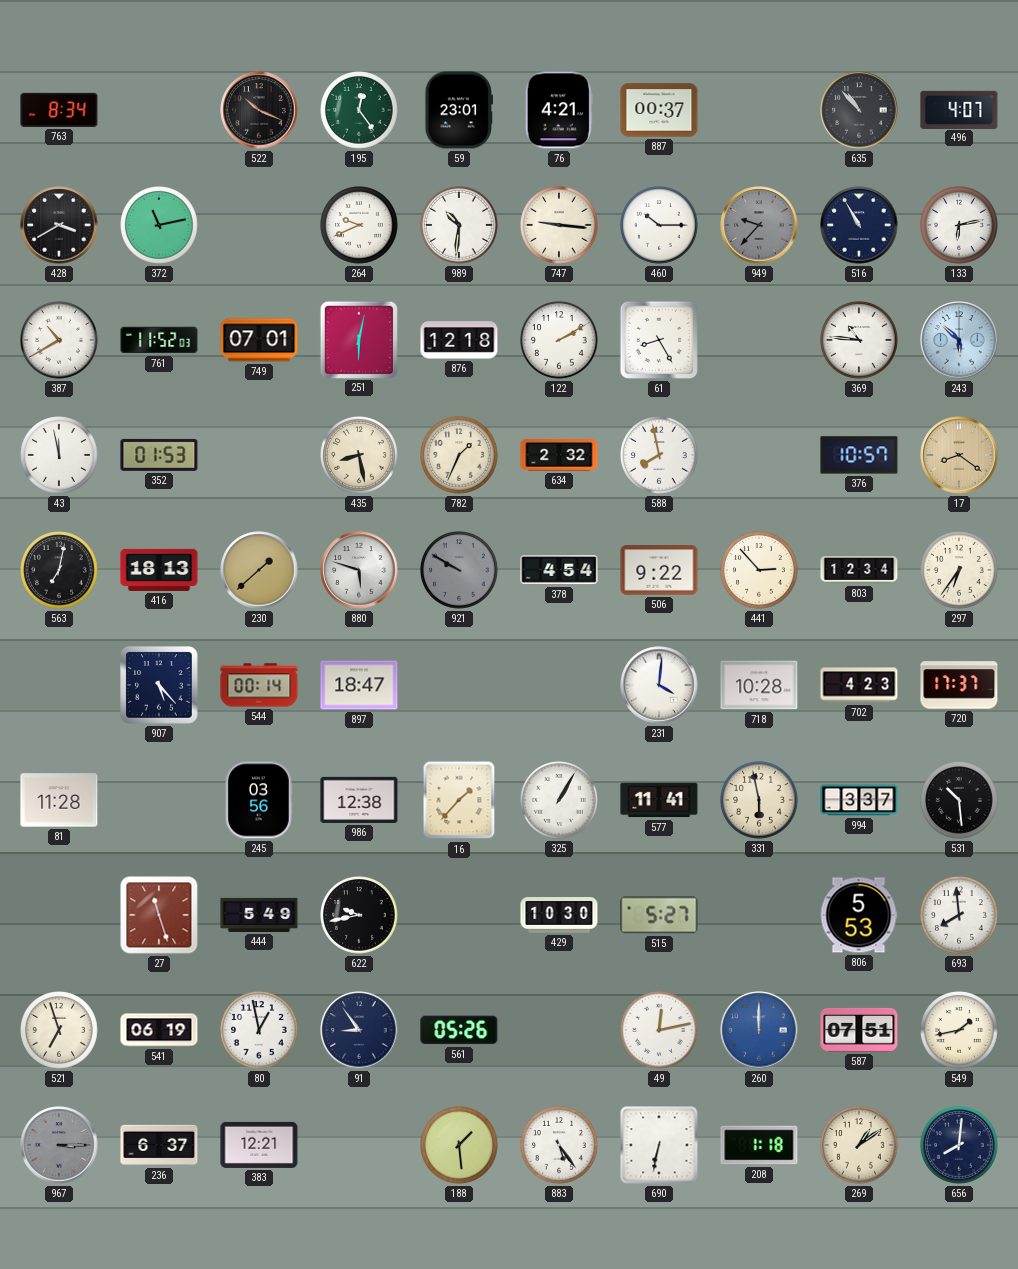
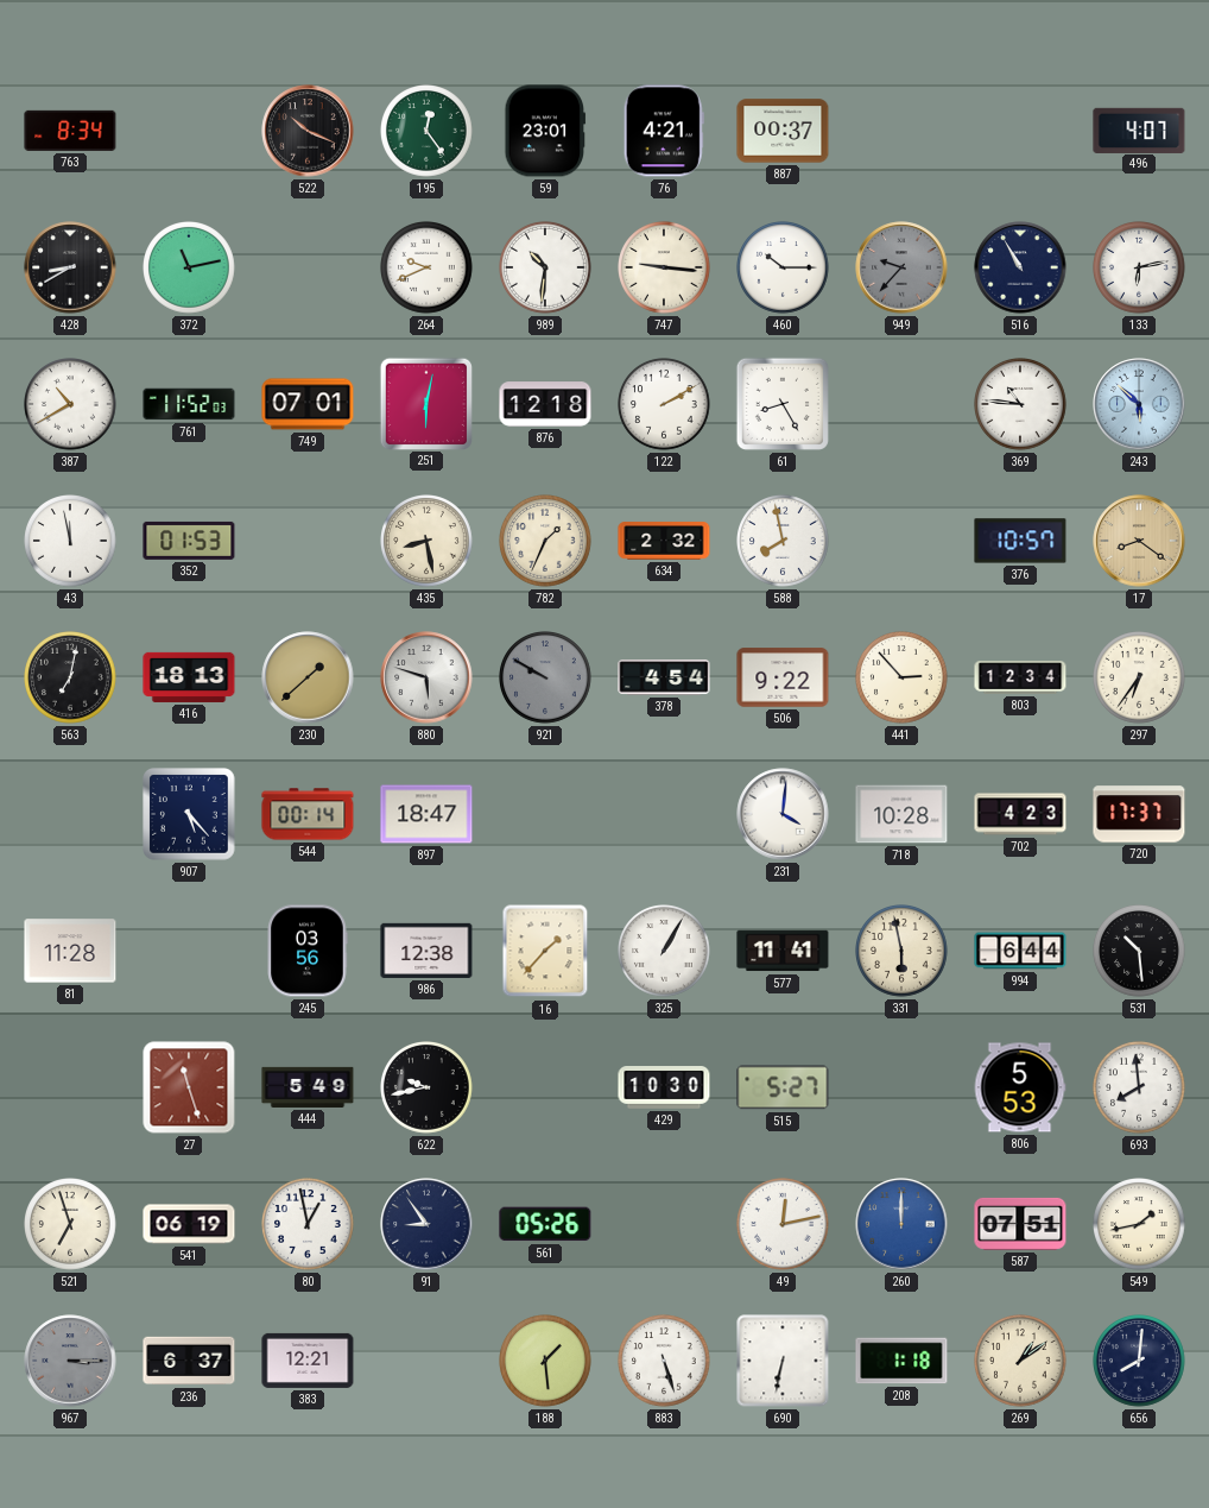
635: 10:53 -> none (859, 110)
428: 3:40 -> 8:40 (70, 267)
994: 3:37 -> 6:44 (1020, 951)
883: 5:24 -> 5:27 (664, 1361)
